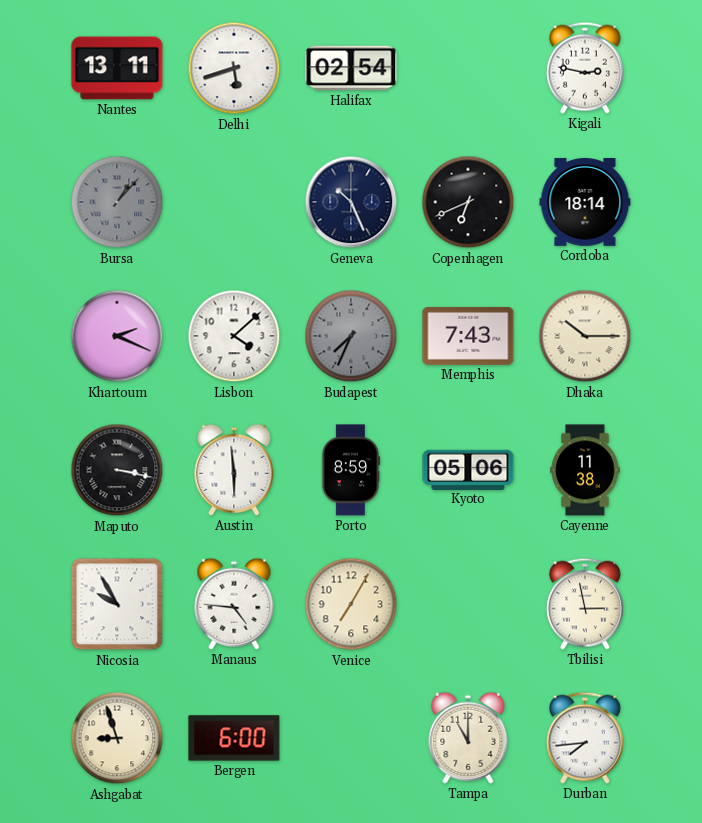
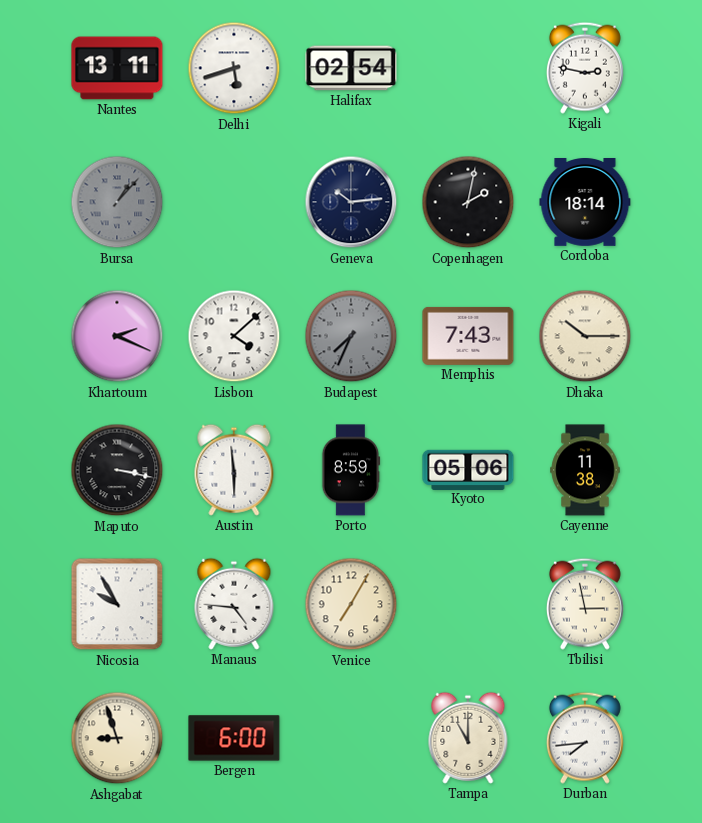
Geneva: 10:26 -> 10:14 (351, 202)
Copenhagen: 6:41 -> 2:02 (468, 202)
